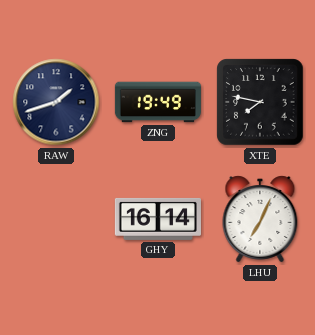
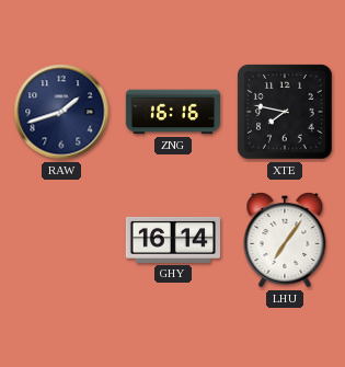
ZNG: 19:49 -> 16:16 (173, 112)
LHU: 7:04 -> 7:06 (285, 240)
